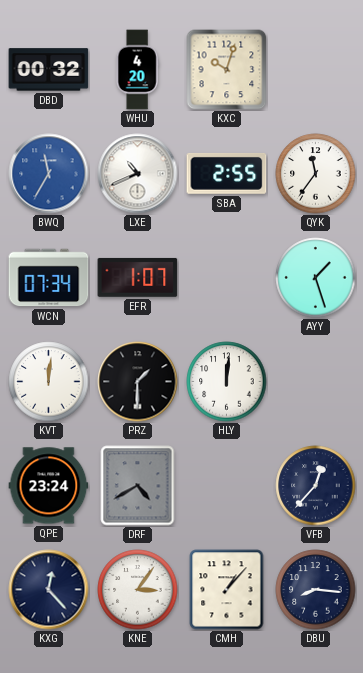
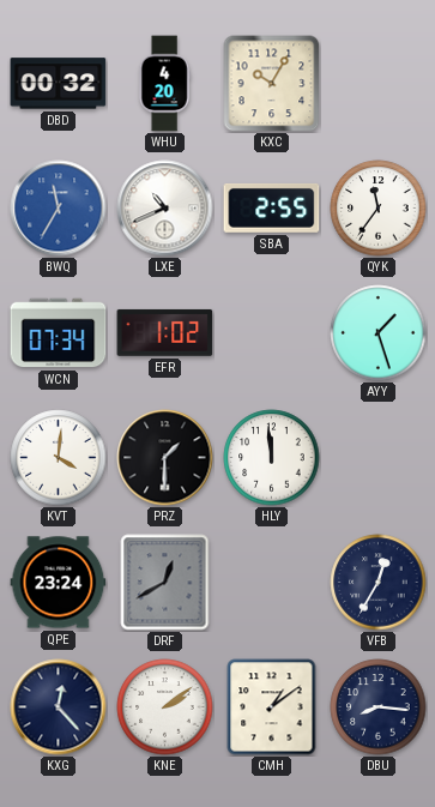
KXC: 10:03 -> 10:05 (272, 84)
EFR: 1:07 -> 1:02 (165, 332)
KVT: 12:01 -> 4:01 (59, 458)
HLY: 12:01 -> 11:59 (272, 458)
DRF: 4:40 -> 12:40 (165, 583)
VFB: 12:37 -> 12:35 (379, 583)
KNE: 3:06 -> 2:09 (165, 707)
CMH: 1:07 -> 1:09 (272, 707)
